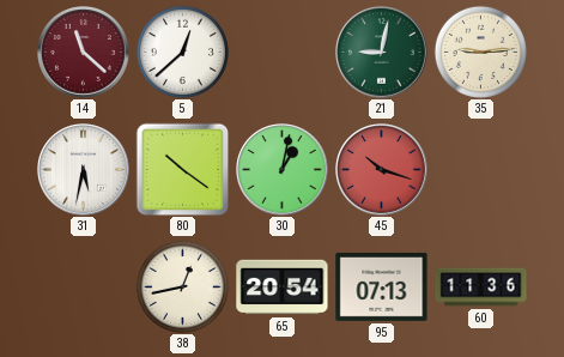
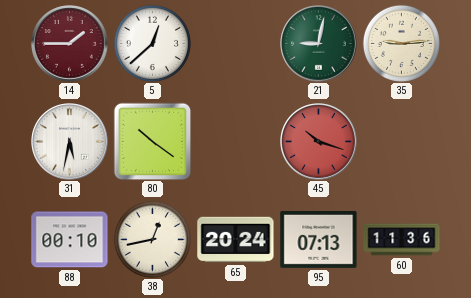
14: 11:22 -> 1:45 (70, 44)
30: 1:02 -> none (283, 170)
88: none -> 00:10 (70, 240)
65: 20:54 -> 20:24 (236, 240)
